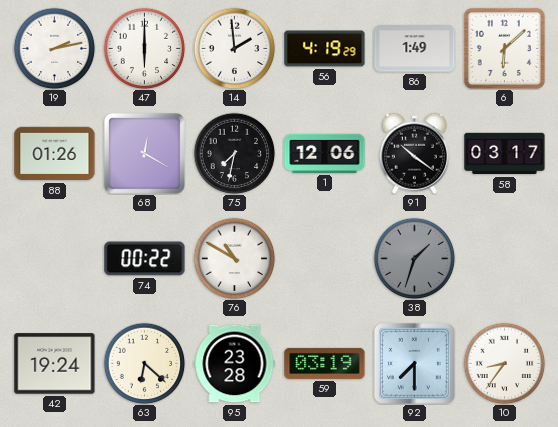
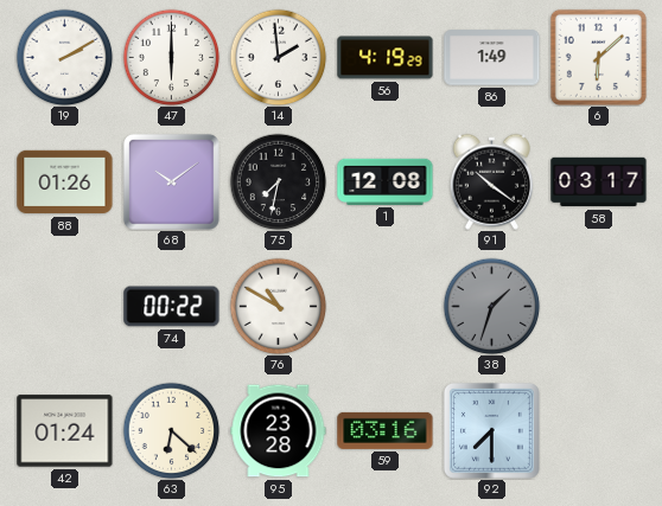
19: 2:13 -> 2:10 (64, 57)
68: 12:20 -> 10:09 (171, 181)
1: 12:06 -> 12:08 (386, 181)
42: 19:24 -> 01:24 (65, 431)
59: 03:19 -> 03:16 (386, 430)
10: 8:36 -> none (504, 363)
